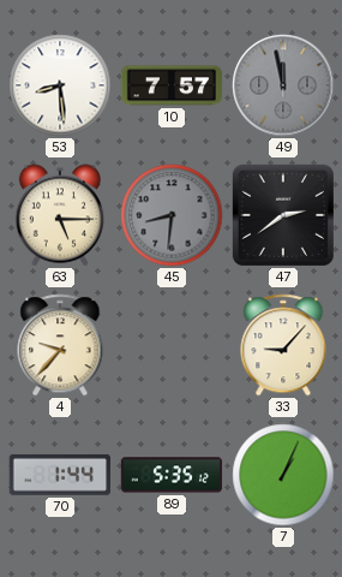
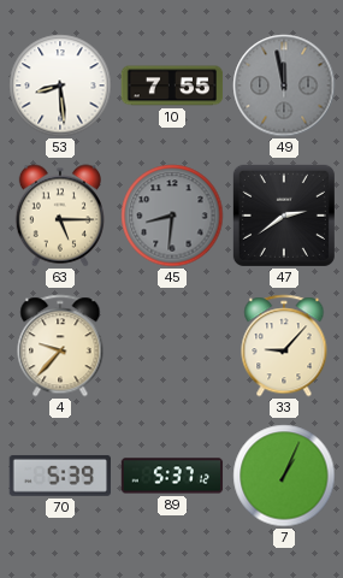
10: 7:57 -> 7:55 (172, 85)
70: 1:44 -> 5:39 (59, 476)
89: 5:35 -> 5:37 (172, 476)
